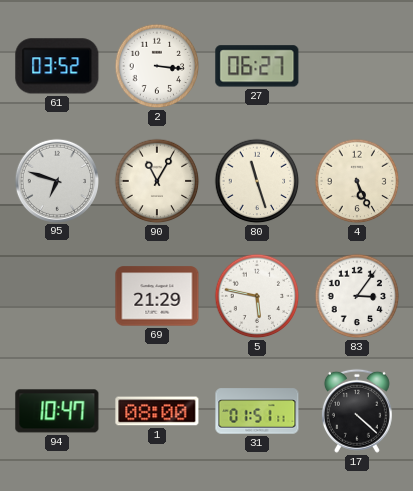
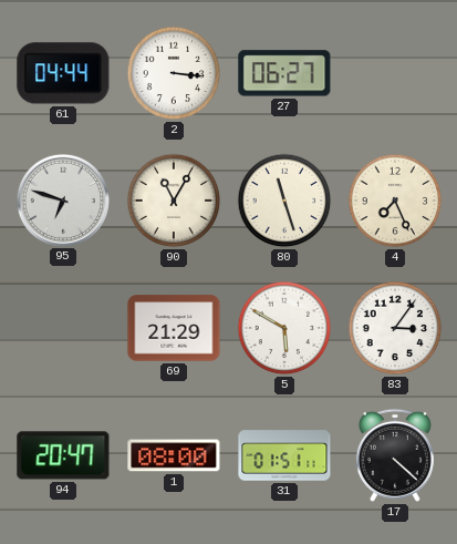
61: 03:52 -> 04:44 (63, 73)
4: 5:26 -> 7:26 (395, 201)
5: 5:47 -> 5:50 (284, 328)
94: 10:47 -> 20:47 (63, 455)
